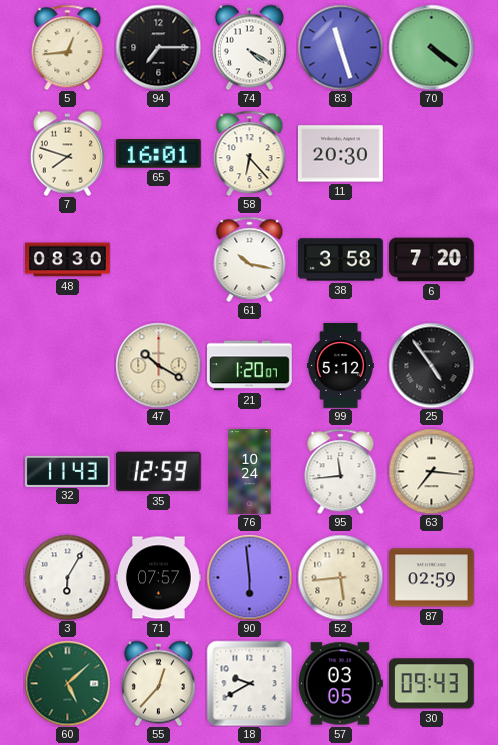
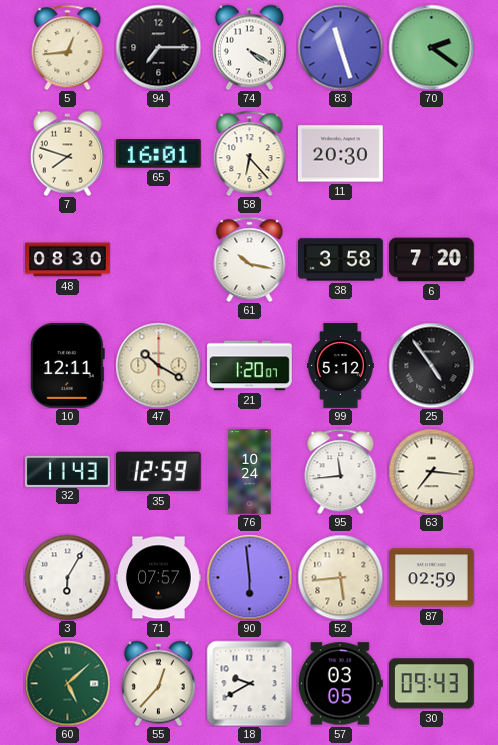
70: 4:21 -> 2:21 (431, 47)
10: none -> 12:11 (67, 365)
